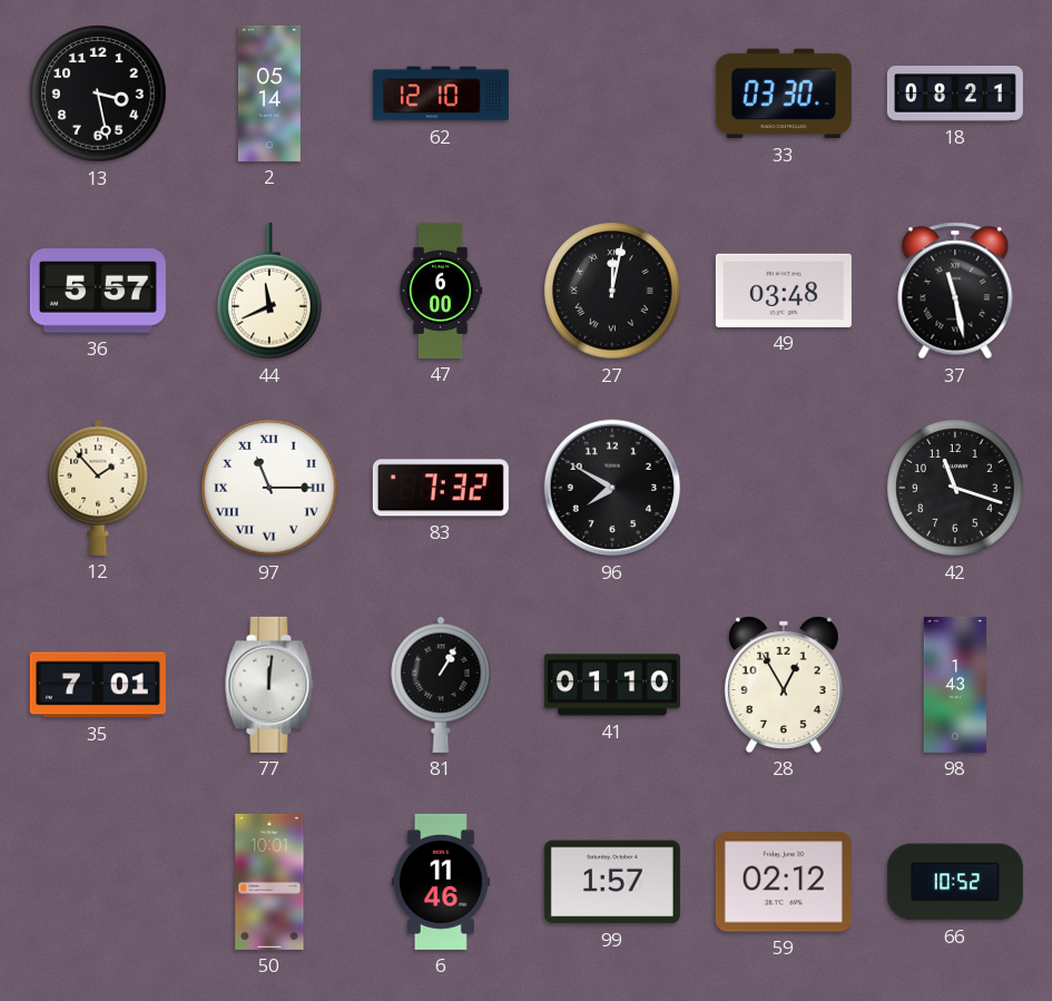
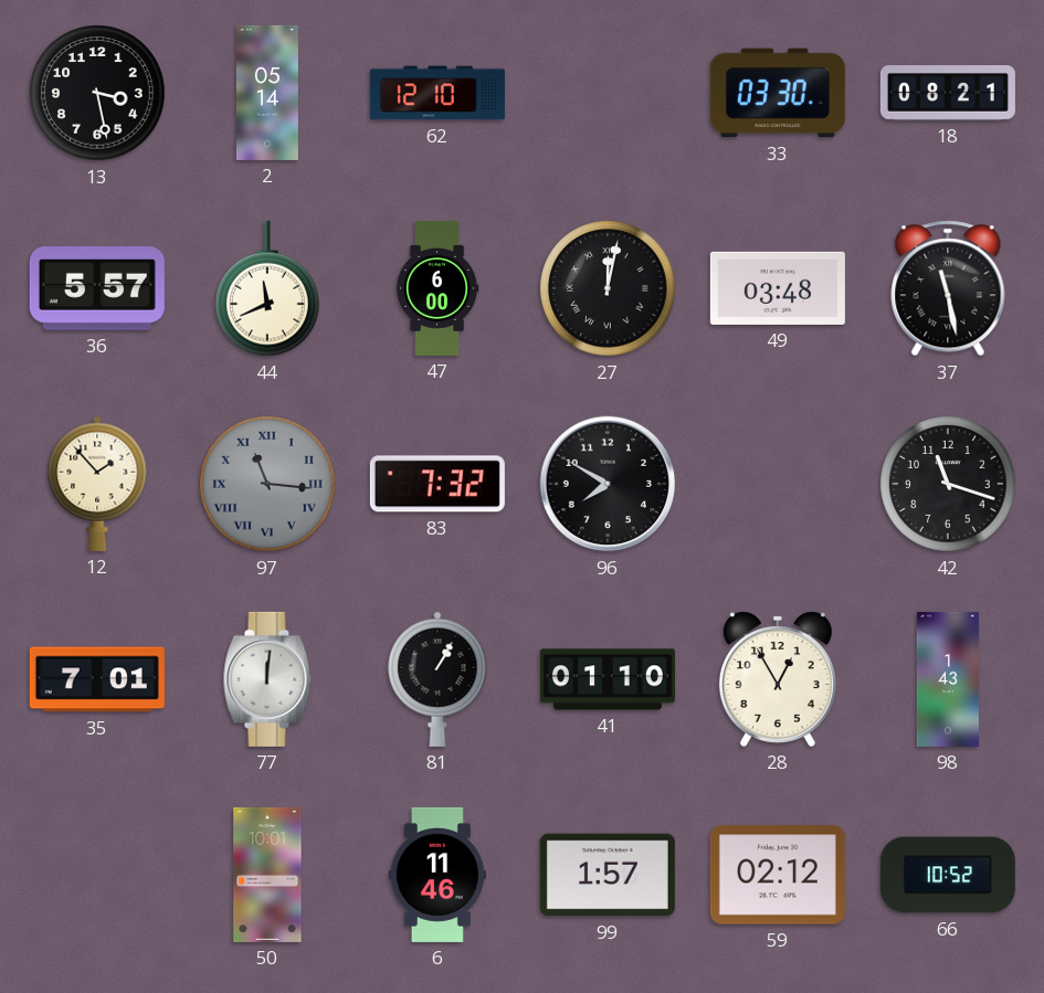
97: 11:15 -> 11:16 (267, 484)
97 dial: white -> grey (267, 484)
